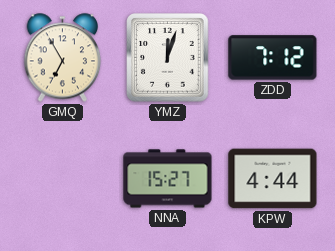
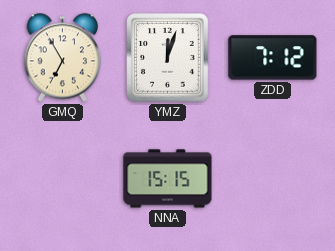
NNA: 15:27 -> 15:15 (168, 179)
KPW: 4:44 -> none (273, 179)
